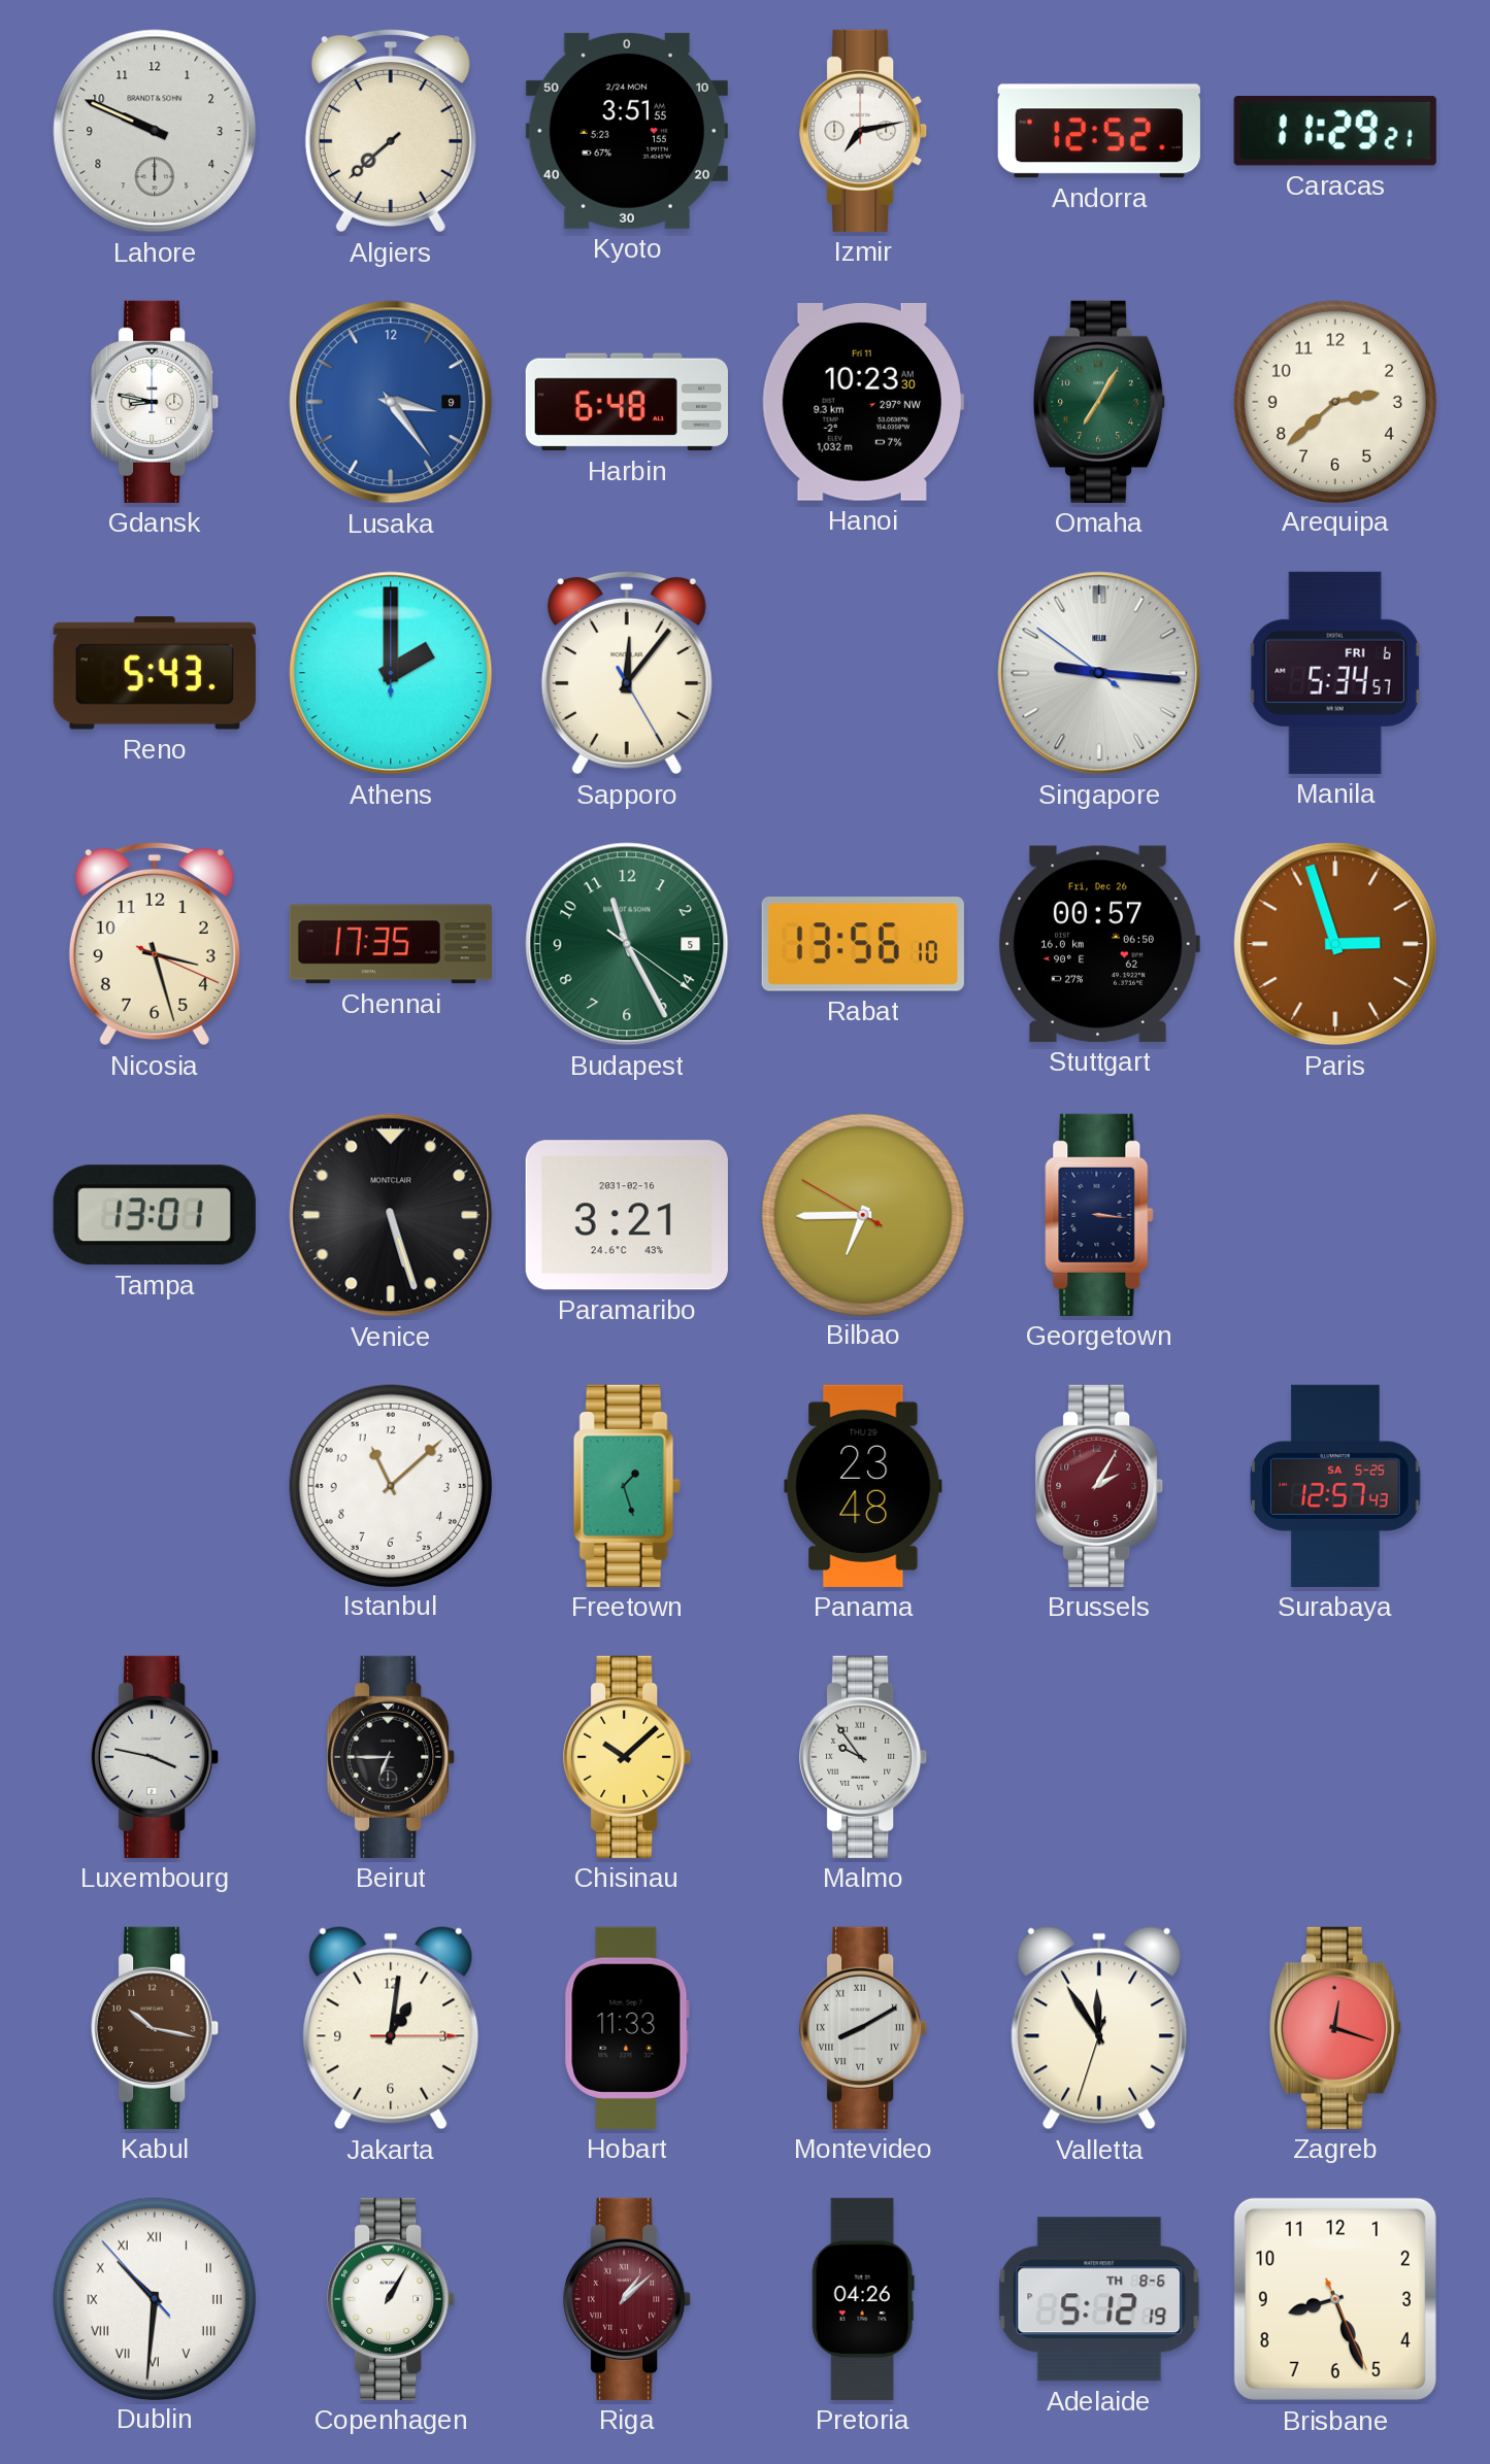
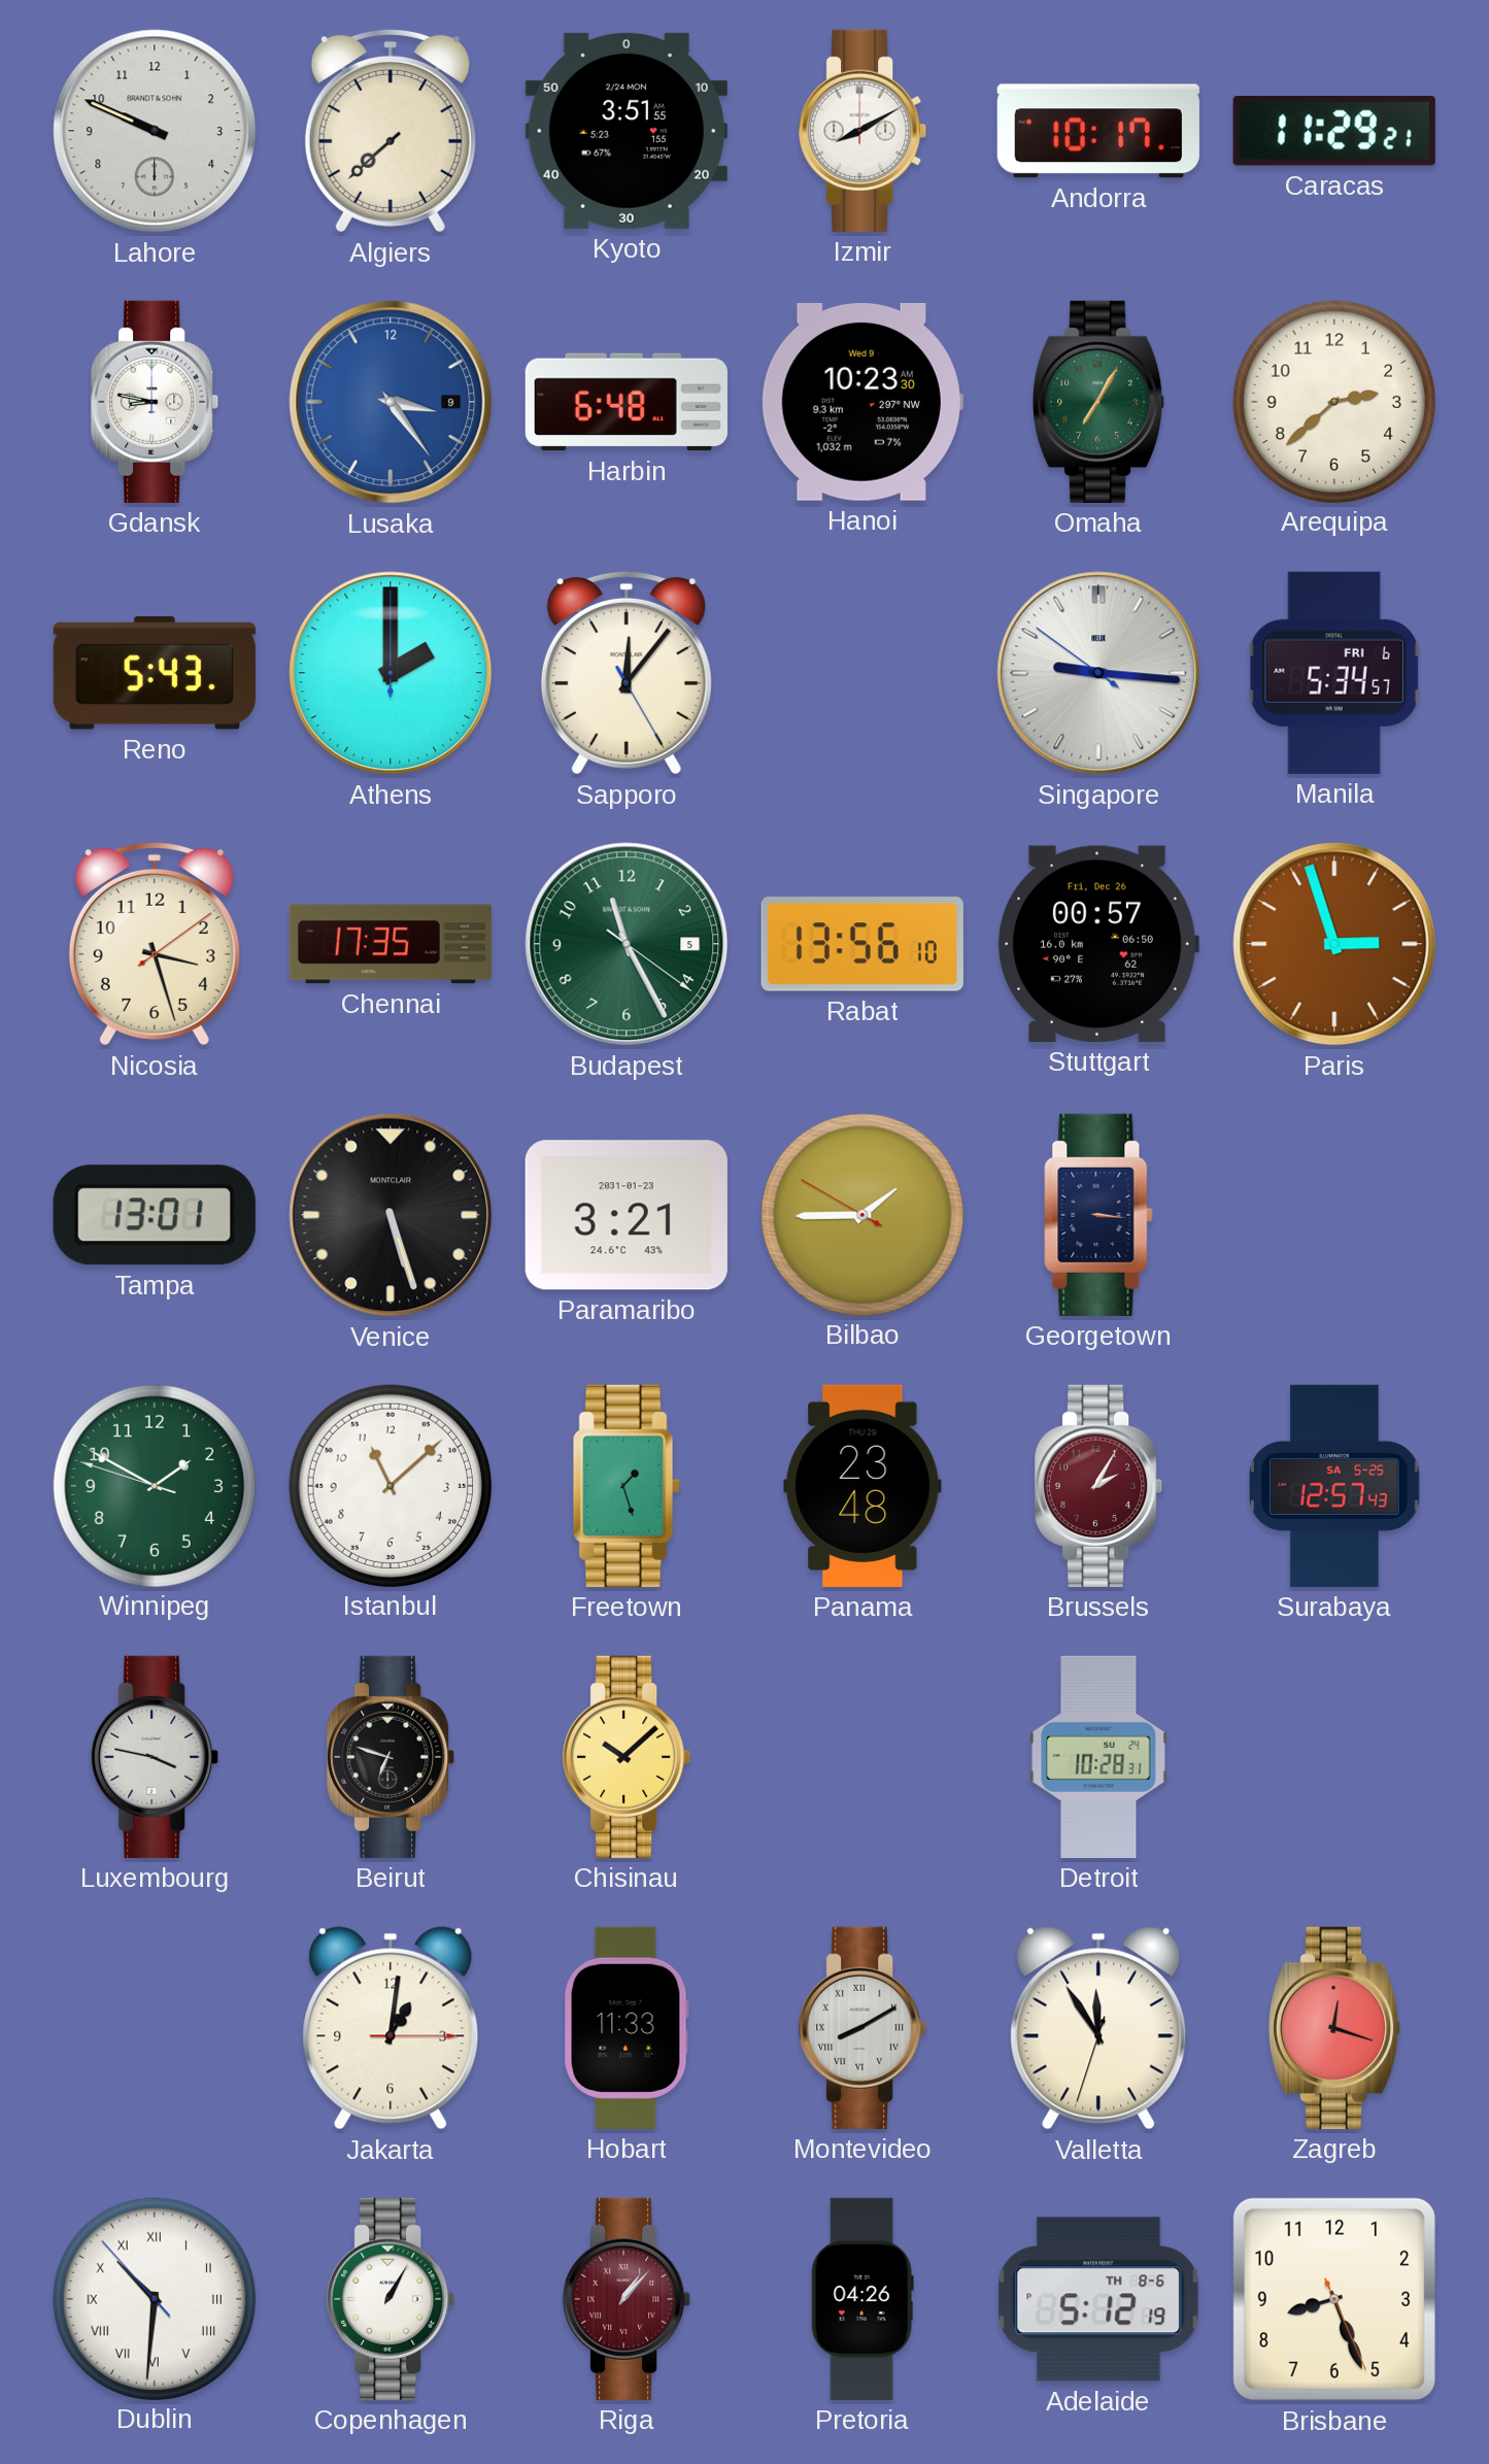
Izmir: 7:13 -> 8:10 (864, 131)
Andorra: 12:52 -> 10:17 (1098, 131)
Hanoi date: Fri 11 -> Wed 9 (862, 403)
Nicosia: 3:27:19 -> 3:27:09 (155, 944)
Paramaribo date: 2031-02-16 -> 2031-01-23 (627, 1215)
Bilbao: 6:44 -> 1:44 (861, 1214)
Winnipeg: none -> 1:49 (154, 1485)
Beirut: 6:45 -> 6:48 (392, 1757)
Malmo: 9:54 -> none (864, 1757)
Detroit: none -> 10:28 (1098, 1757)
Kabul: 10:17 -> none (156, 2028)
Riga: 1:08 -> 1:07 (628, 2299)
